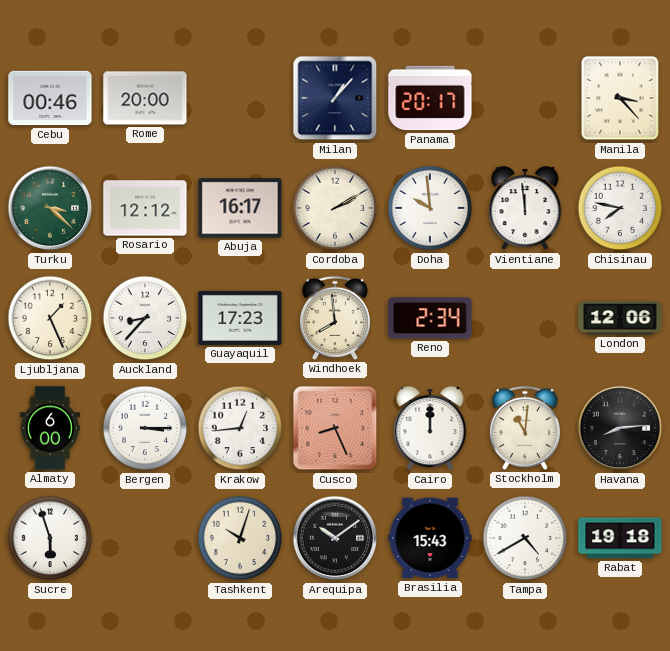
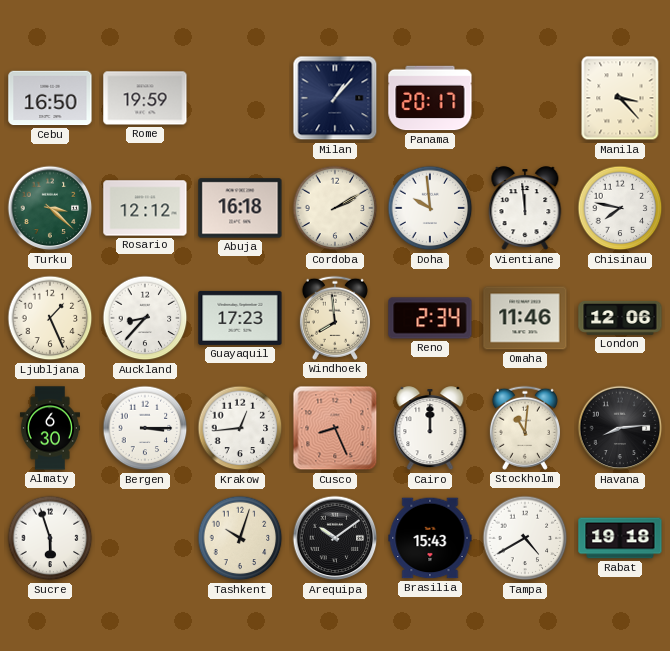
Cebu: 00:46 -> 16:50 (50, 98)
Rome: 20:00 -> 19:59 (145, 98)
Abuja: 16:17 -> 16:18 (240, 208)
Omaha: none -> 11:46 (525, 318)
Almaty: 6:00 -> 6:30 (50, 428)
